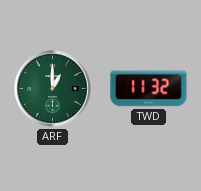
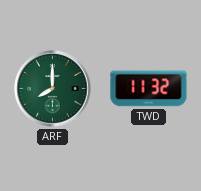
ARF: 1:00 -> 8:00 (53, 89)
